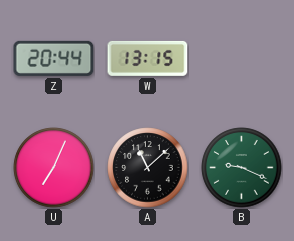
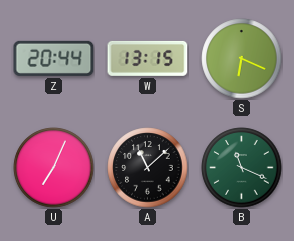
S: none -> 6:19 (242, 59)
B: 9:19 -> 11:19 (242, 168)
